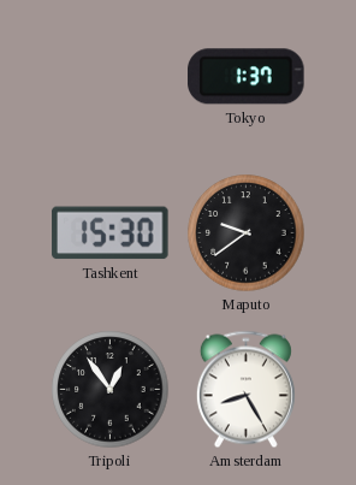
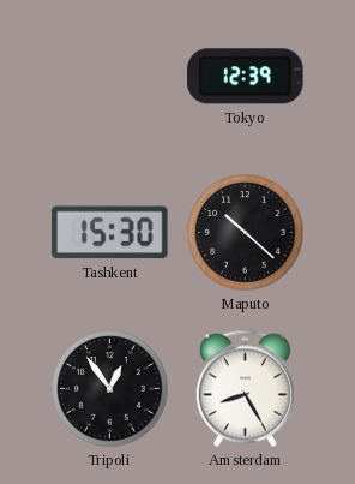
Tokyo: 1:37 -> 12:39 (246, 77)
Maputo: 9:39 -> 10:22 (246, 233)
